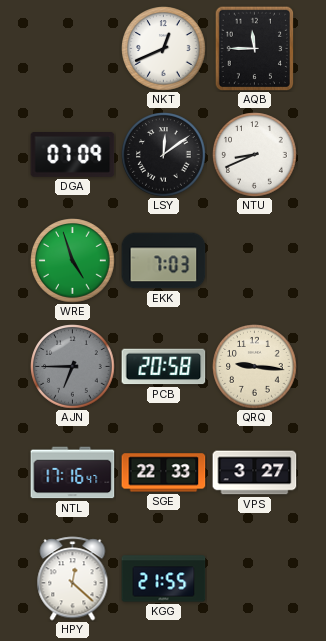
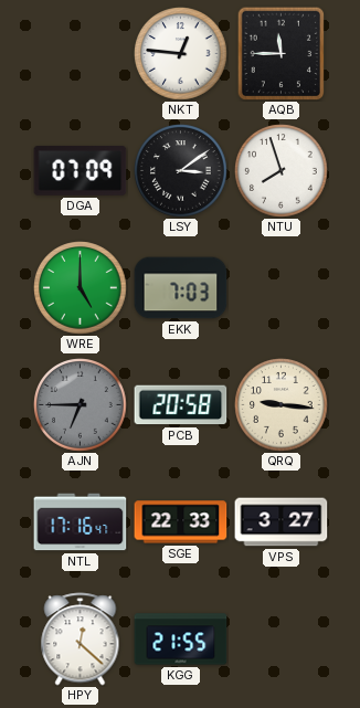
NKT: 12:41 -> 12:46 (181, 54)
LSY: 12:09 -> 3:09 (181, 171)
NTU: 8:41 -> 7:57 (282, 171)
WRE: 4:57 -> 5:00 (81, 288)
